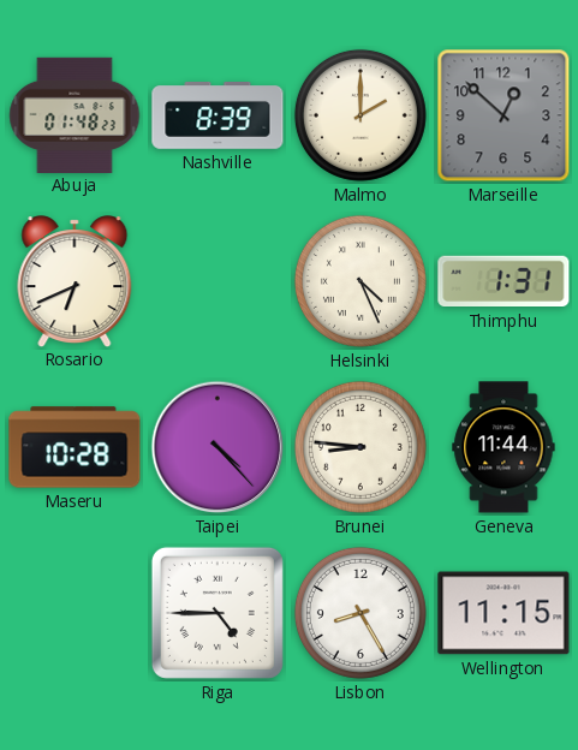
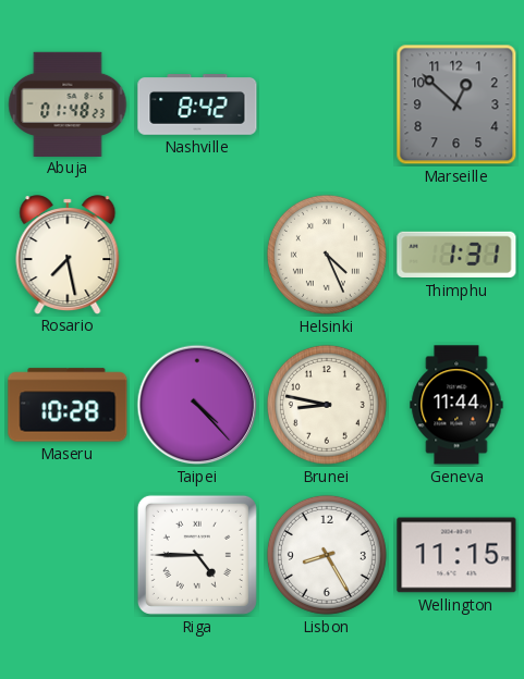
Nashville: 8:39 -> 8:42 (197, 106)
Malmo: 2:00 -> none (360, 115)
Rosario: 6:41 -> 7:28 (68, 255)
Brunei: 8:46 -> 8:47 (327, 405)
